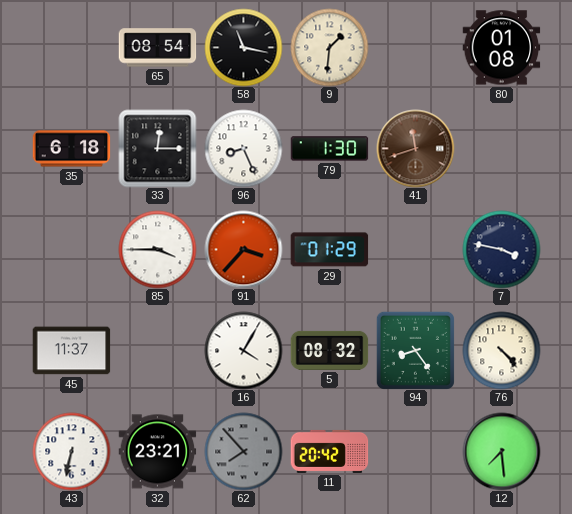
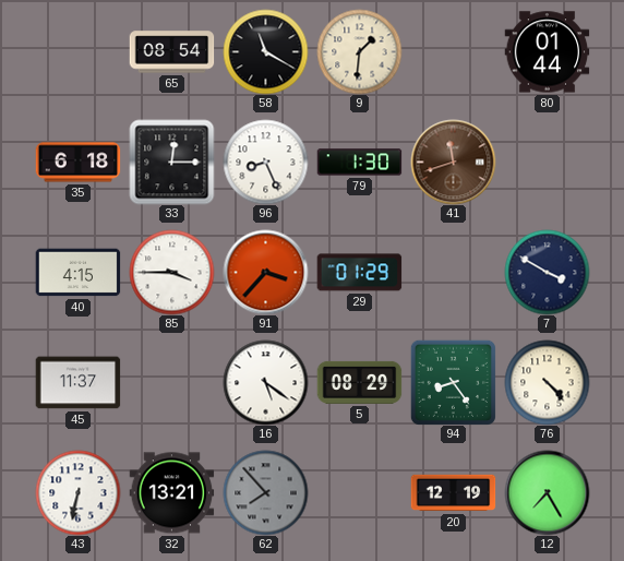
58: 11:17 -> 11:20 (265, 51)
80: 01:08 -> 01:44 (547, 52)
40: none -> 4:15 (77, 273)
7: 3:47 -> 3:50 (547, 272)
16: 4:05 -> 5:21 (265, 382)
5: 08:32 -> 08:29 (359, 382)
32: 23:21 -> 13:21 (171, 493)
11: 20:42 -> none (329, 451)
20: none -> 12:19 (453, 493)
12: 7:29 -> 7:25 (547, 492)
